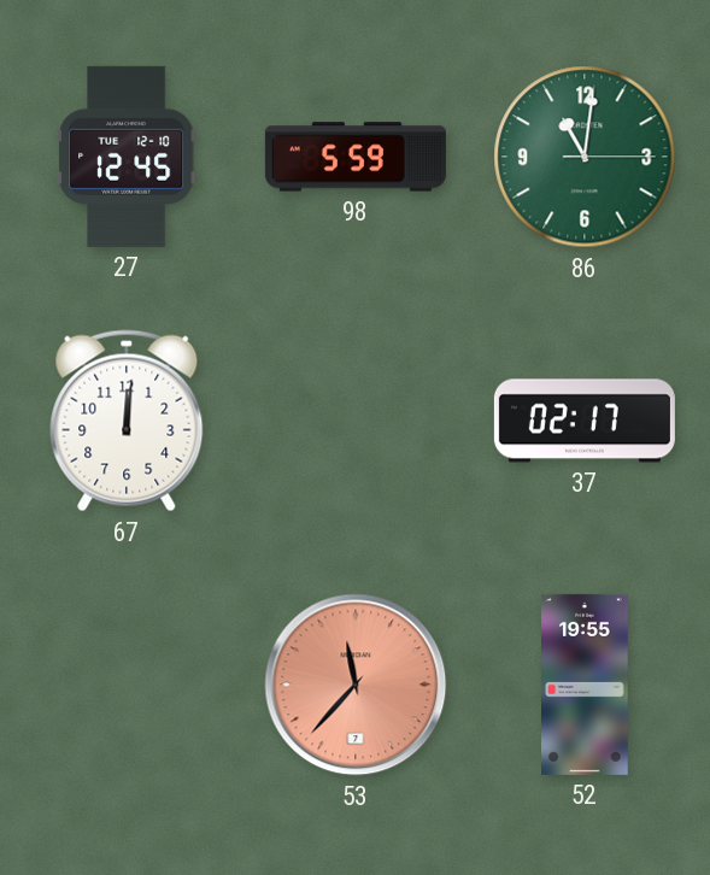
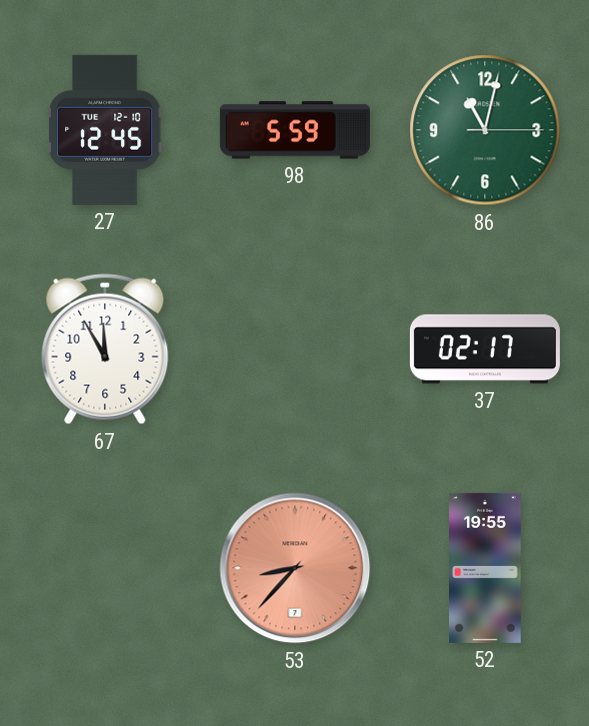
86: 11:01 -> 11:02 (485, 130)
67: 12:01 -> 11:55 (105, 349)
53: 11:37 -> 8:37 (295, 568)
